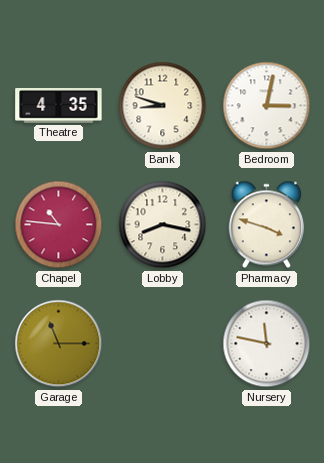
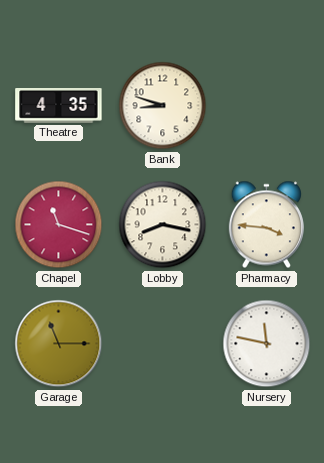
Bedroom: 3:02 -> none (267, 106)
Chapel: 10:46 -> 11:18 (59, 225)
Pharmacy: 3:48 -> 3:46 (266, 225)
